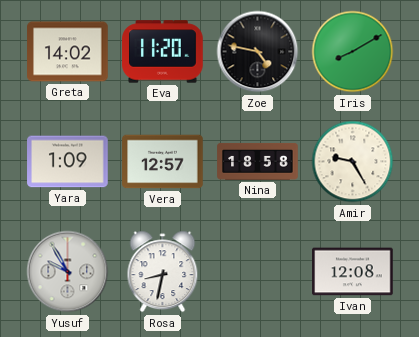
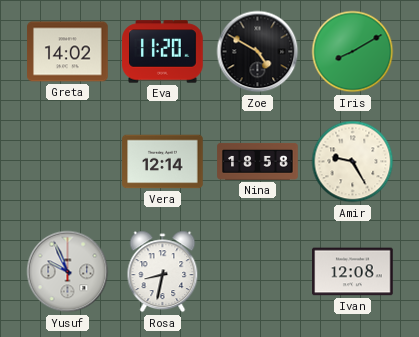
Zoe: 4:47 -> 4:50 (258, 52)
Yara: 1:09 -> none (68, 162)
Vera: 12:57 -> 12:14 (163, 162)
Yusuf: 9:55 -> 9:56 (68, 272)
